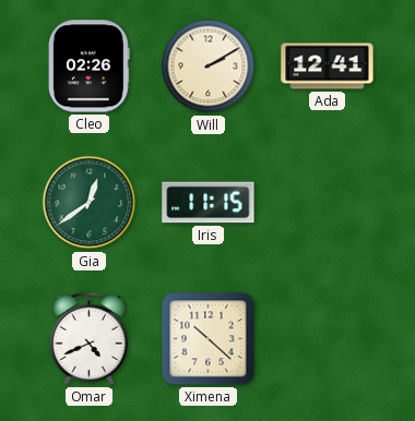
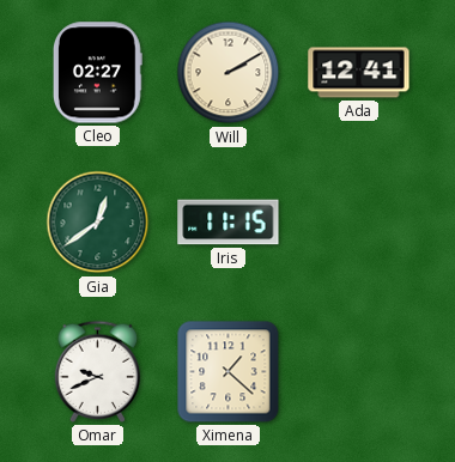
Cleo: 02:26 -> 02:27 (97, 73)
Omar: 4:41 -> 9:41 (98, 371)
Ximena: 10:22 -> 1:22 (229, 372)
